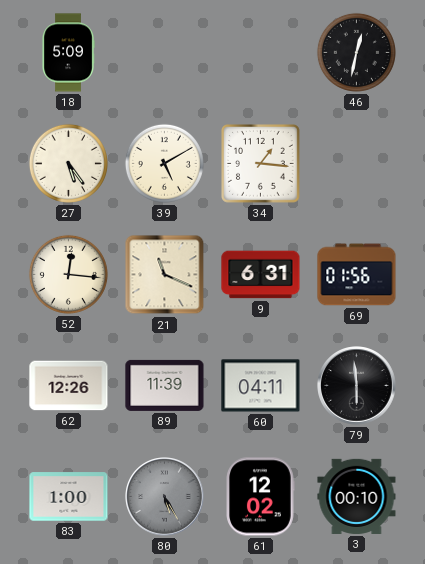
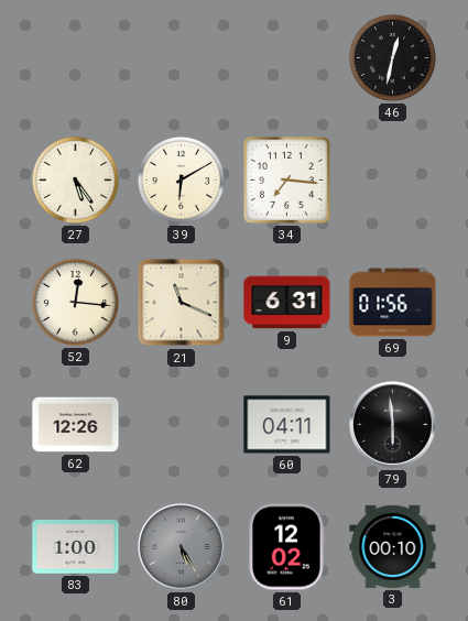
18: 5:09 -> none (68, 53)
39: 5:10 -> 6:10 (181, 179)
34: 1:16 -> 7:16 (287, 181)
89: 11:39 -> none (165, 385)
